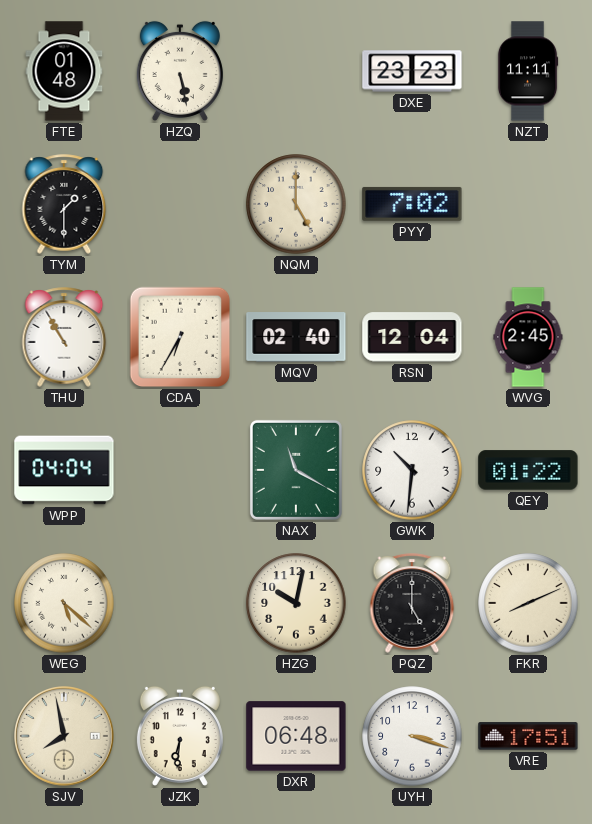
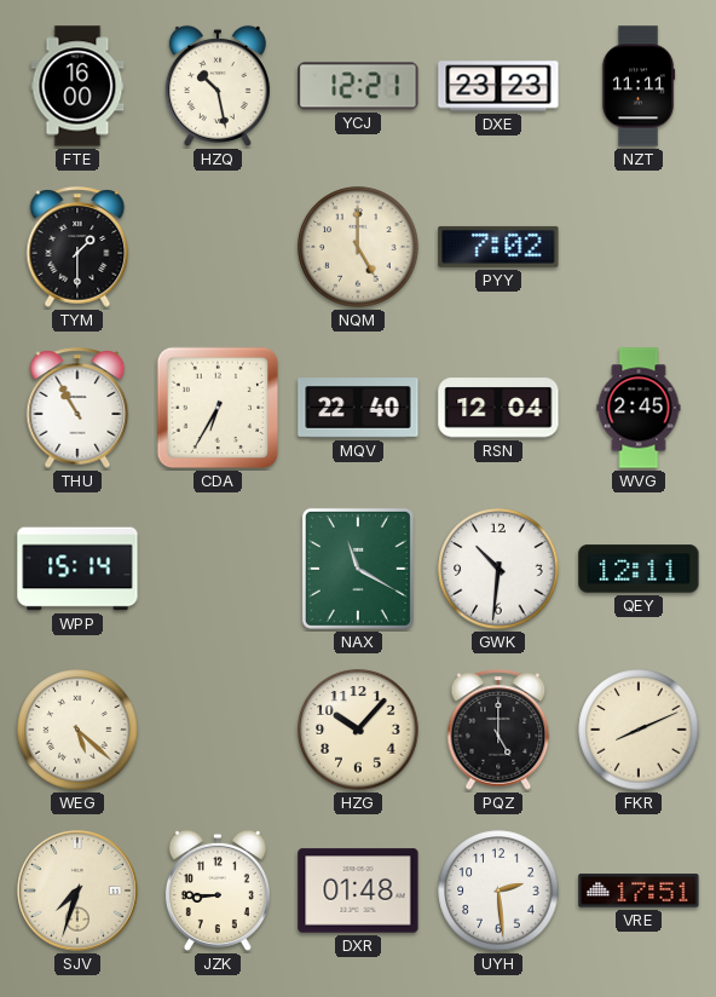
FTE: 01:48 -> 16:00 (77, 86)
HZQ: 5:28 -> 10:28 (218, 86)
YCJ: none -> 12:21 (358, 86)
MQV: 02:40 -> 22:40 (358, 408)
WPP: 04:04 -> 15:14 (77, 569)
QEY: 01:22 -> 12:11 (639, 569)
HZG: 10:02 -> 10:07 (358, 730)
SJV: 7:58 -> 7:33 (79, 892)
JZK: 6:31 -> 8:45 (218, 891)
DXR: 06:48 -> 01:48 (358, 891)
UYH: 3:18 -> 2:29 (498, 891)
